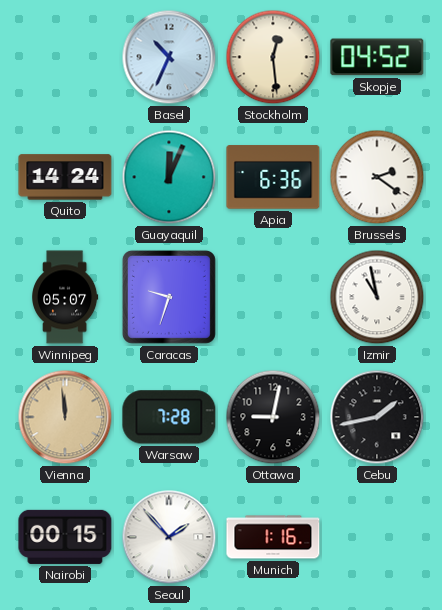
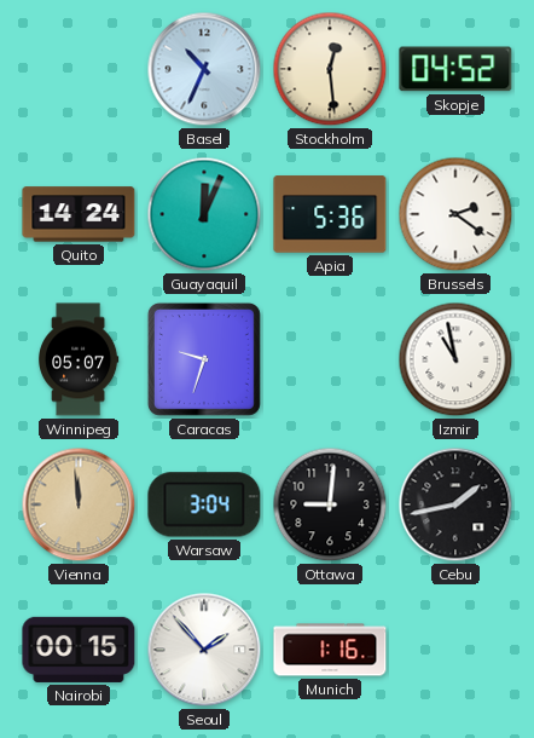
Apia: 6:36 -> 5:36 (330, 214)
Warsaw: 7:28 -> 3:04 (204, 505)
Ottawa: 9:02 -> 9:01 (330, 505)
